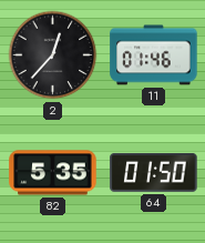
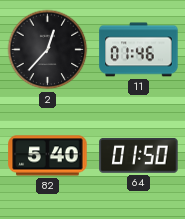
82: 5:35 -> 5:40 (48, 156)
